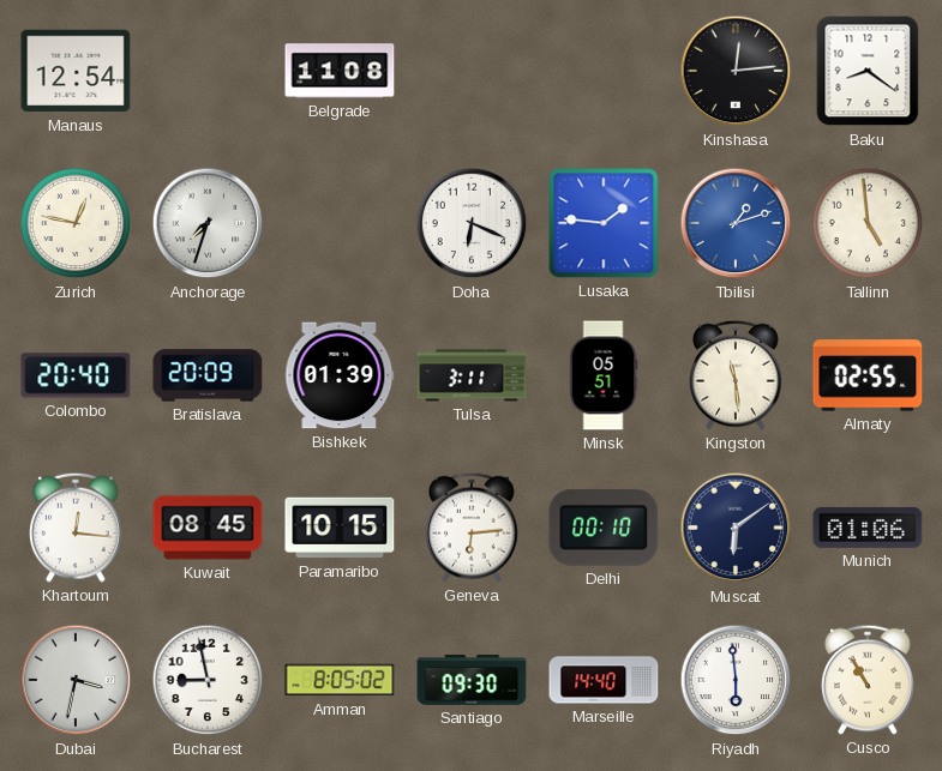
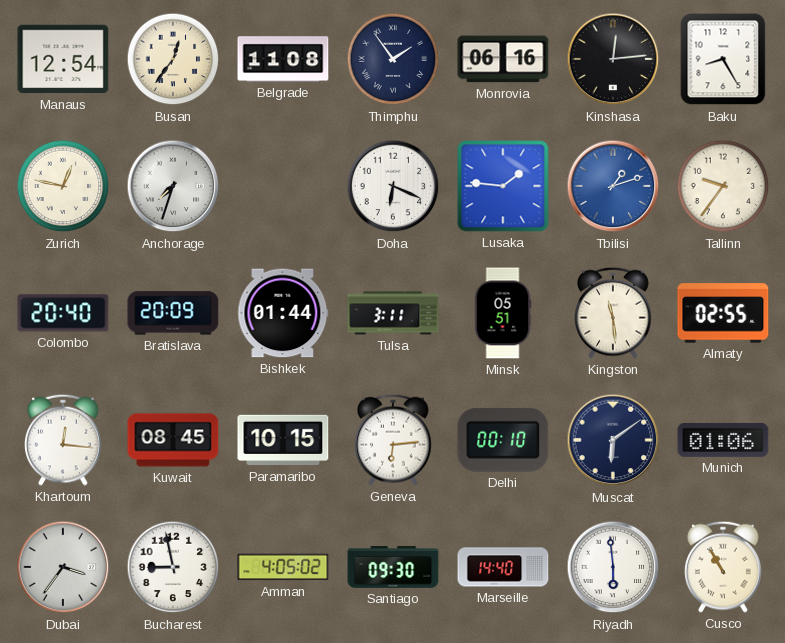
Busan: none -> 12:36 (173, 59)
Thimphu: none -> 1:54 (393, 59)
Monrovia: none -> 06:16 (503, 59)
Baku: 8:21 -> 8:25 (723, 59)
Tallinn: 4:59 -> 9:36 (723, 186)
Bishkek: 01:39 -> 01:44 (283, 313)
Dubai: 3:32 -> 3:36 (63, 567)
Amman: 8:05 -> 4:05 (283, 567)
